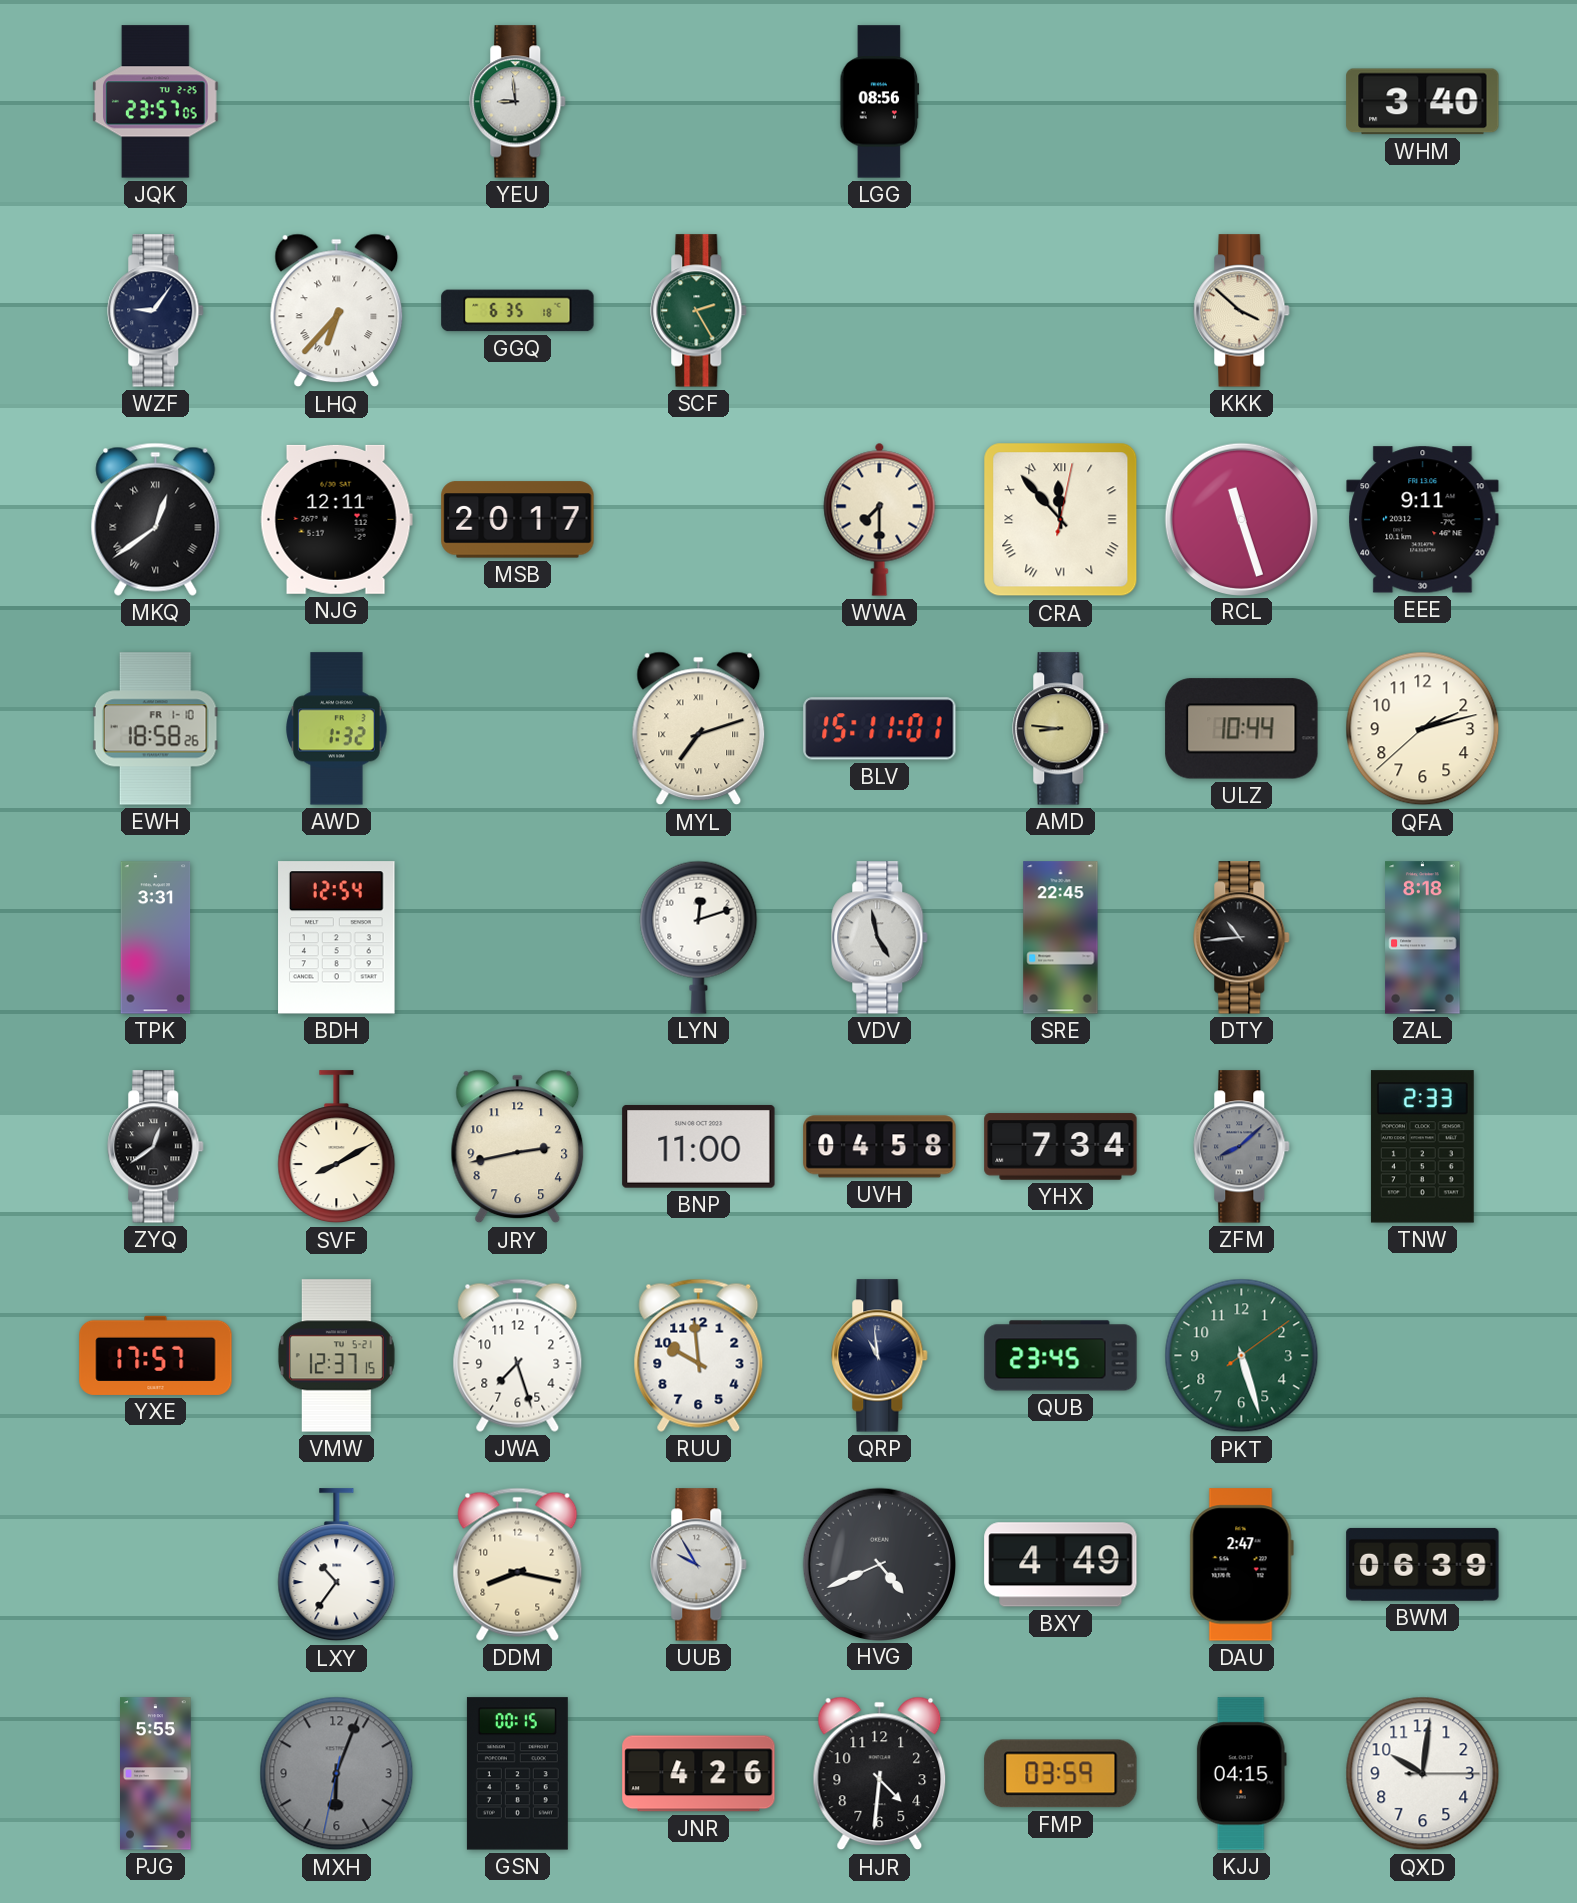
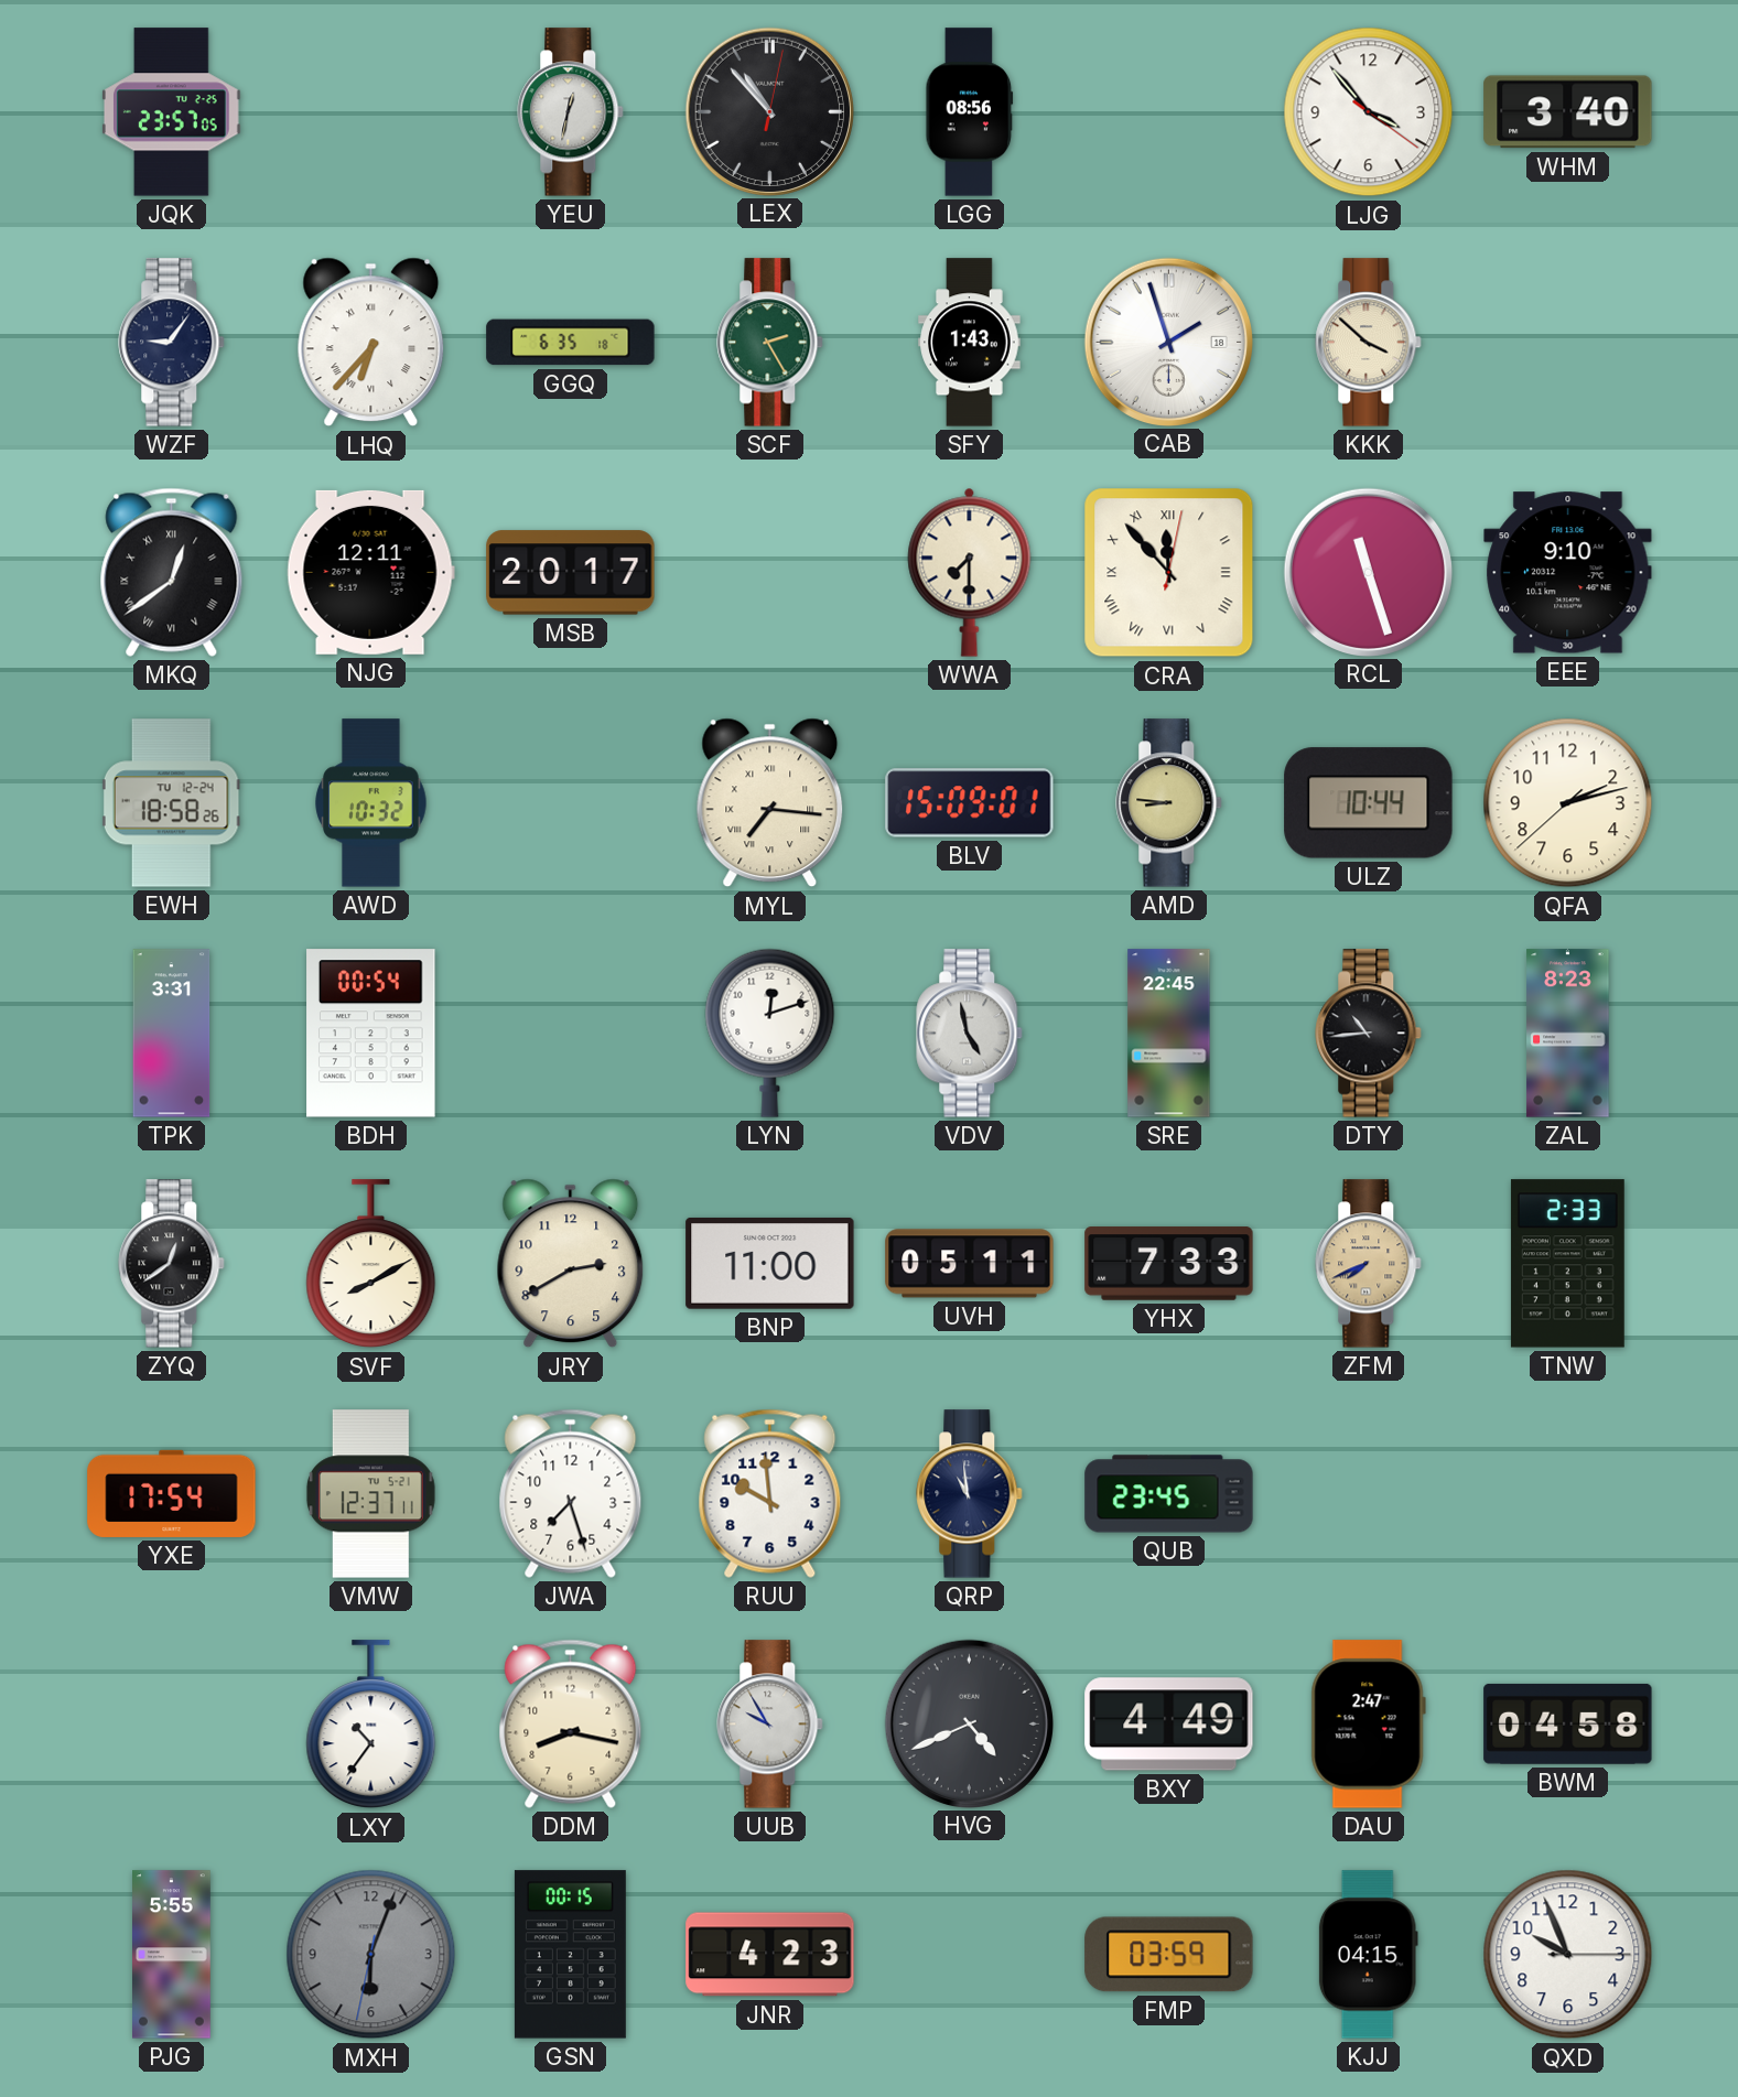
YEU: 8:59 -> 12:32 (571, 112)
LEX: none -> 10:53 (769, 111)
LJG: none -> 3:53 (1369, 112)
SFY: none -> 1:43 (970, 343)
CAB: none -> 1:57 (1168, 342)
EEE: 9:11 -> 9:10 (1568, 573)
EWH date: FR 1-10 -> TU 12-24 (171, 803)
AWD: 1:32 -> 10:32 (371, 803)
MYL: 7:12 -> 7:16 (770, 803)
BLV: 15:11 -> 15:09 (970, 803)
BDH: 12:54 -> 00:54 (371, 1034)
ZAL: 8:18 -> 8:23 (1568, 1034)
JRY: 2:43 -> 2:40 (571, 1264)
UVH: 04:58 -> 05:11 (970, 1264)
YHX: 7:34 -> 7:33 (1169, 1264)
ZFM: 8:08 -> 7:41 (1369, 1264)
ZFM dial: grey -> champagne (1369, 1264)
YXE: 17:57 -> 17:54 (172, 1493)
VMW: 12:37:15 -> 12:37:11 (370, 1494)
PKT: 5:27 -> none (1242, 1356)
BWM: 06:39 -> 04:58 (1568, 1723)
JNR: 4:26 -> 4:23 (770, 1955)
HJR: 4:31 -> none (880, 1774)
QXD: 10:01 -> 9:56 (1568, 1955)
